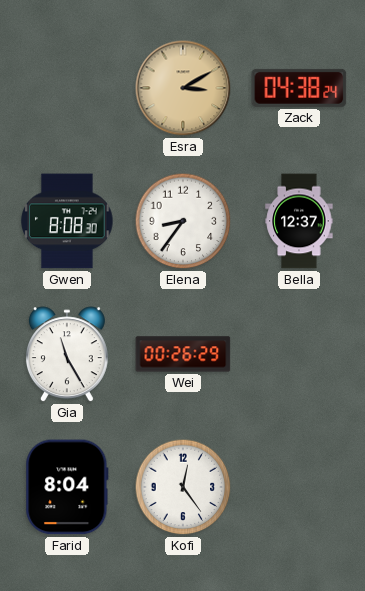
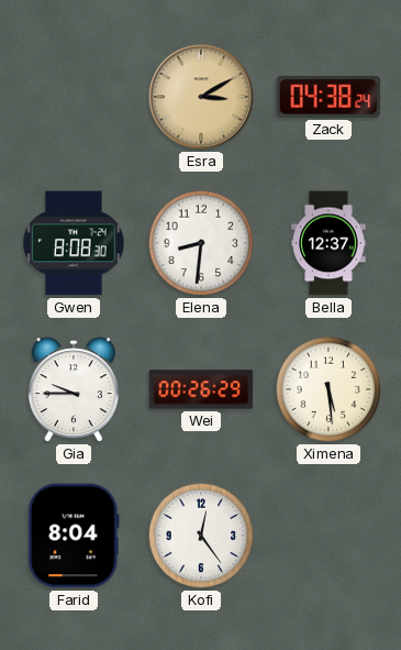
Elena: 8:36 -> 8:31 (201, 243)
Gia: 11:25 -> 9:45 (74, 390)
Ximena: none -> 5:29 (328, 389)
